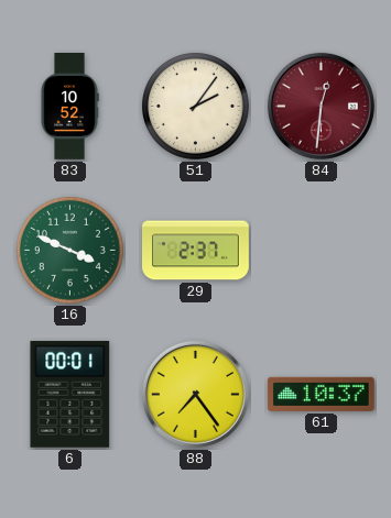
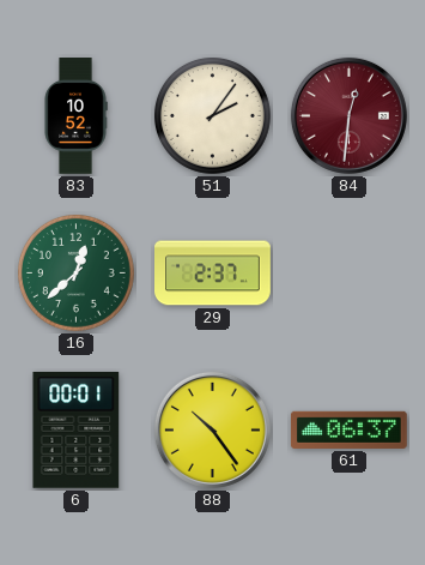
16: 3:49 -> 12:38 (75, 272)
88: 7:24 -> 10:24 (212, 429)
61: 10:37 -> 06:37 (350, 429)
